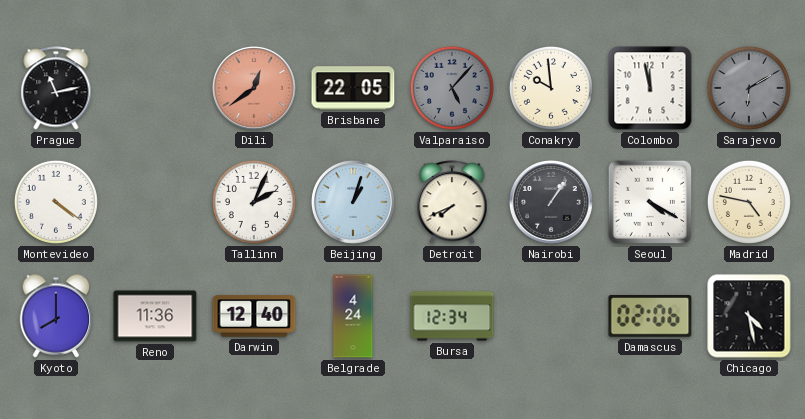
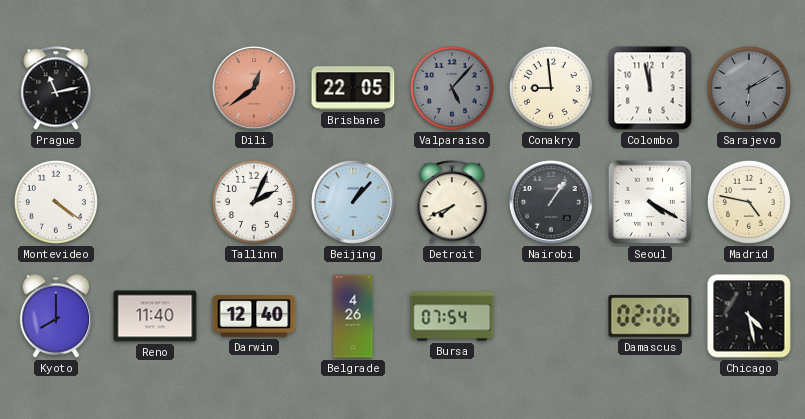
Conakry: 9:59 -> 8:59 (551, 88)
Beijing: 1:03 -> 1:07 (354, 203)
Reno: 11:36 -> 11:40 (155, 316)
Belgrade: 4:24 -> 4:26 (353, 316)
Bursa: 12:34 -> 07:54 (452, 316)
